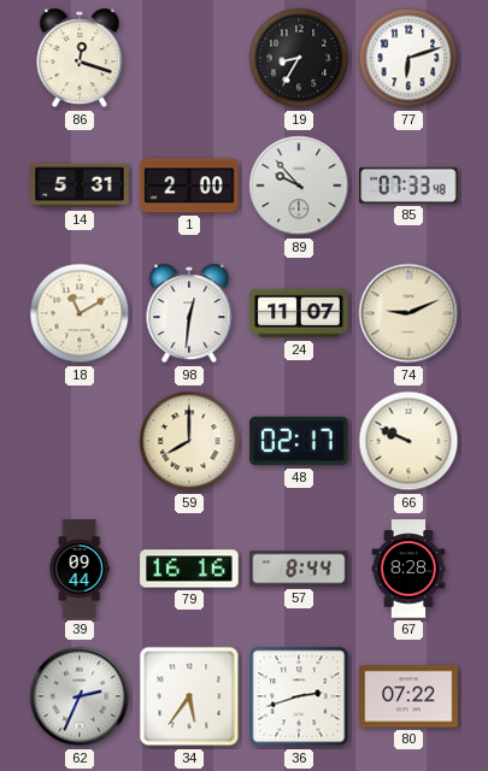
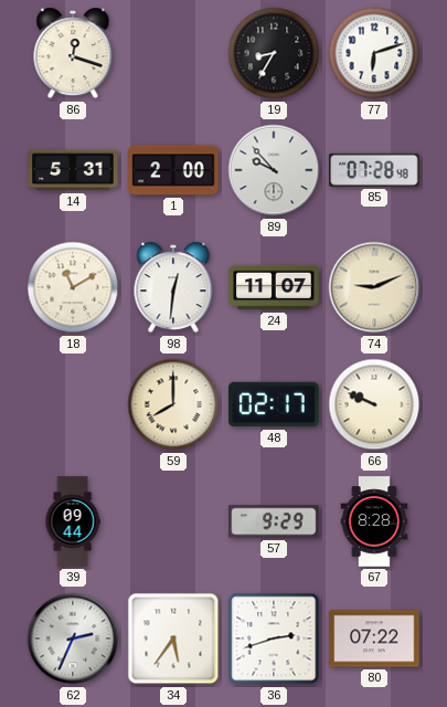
85: 07:33 -> 07:28 (374, 170)
79: 16:16 -> none (189, 569)
57: 8:44 -> 9:29 (274, 521)
